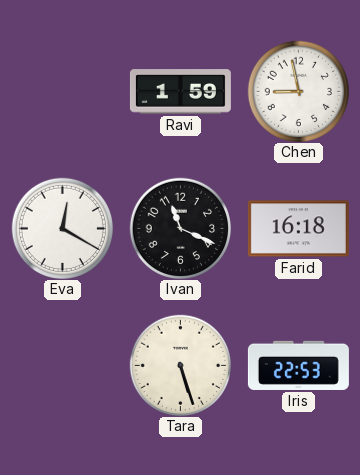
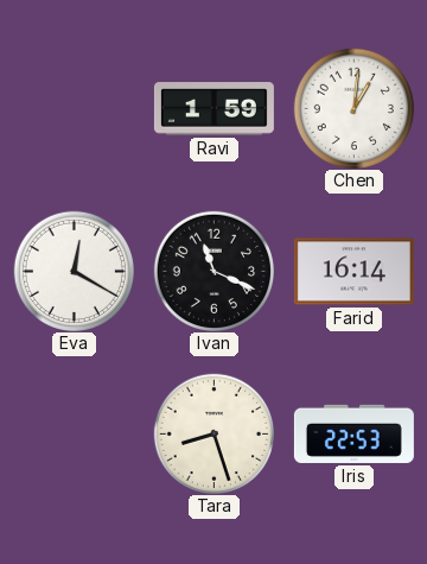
Chen: 8:58 -> 1:01 (353, 108)
Farid: 16:18 -> 16:14 (353, 272)
Tara: 5:27 -> 8:27 (213, 433)
